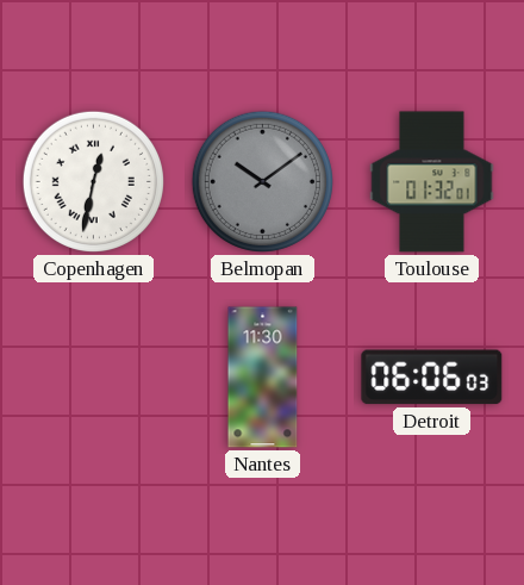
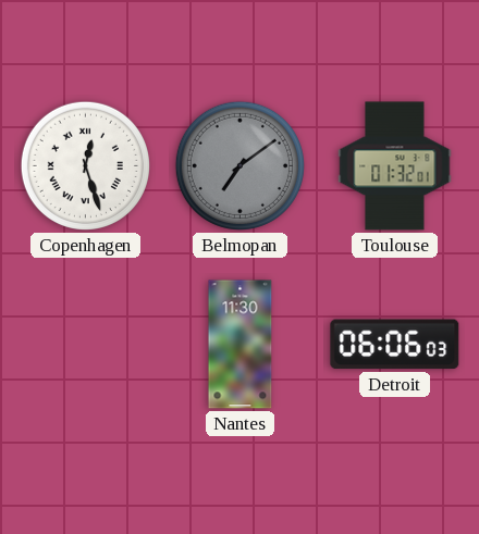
Copenhagen: 12:32 -> 12:27 (85, 165)
Belmopan: 10:09 -> 7:09 (239, 165)
